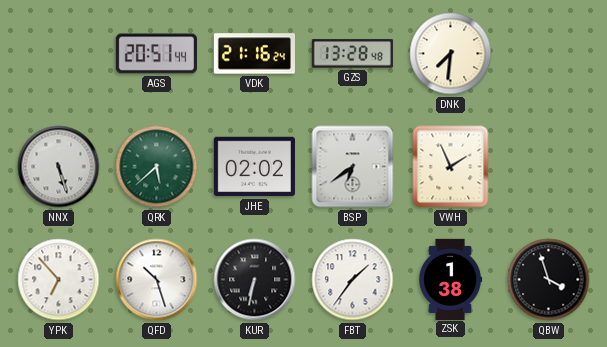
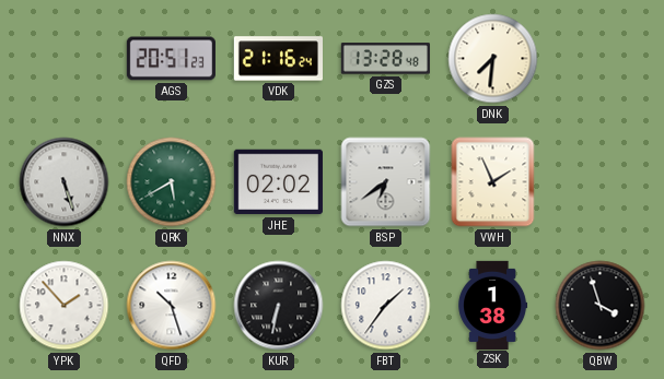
AGS: 20:51:44 -> 20:51:23 (171, 59)
QRK: 5:38 -> 5:40 (172, 182)
YPK: 6:53 -> 1:53 (65, 306)
